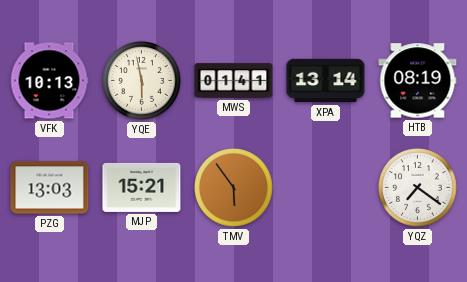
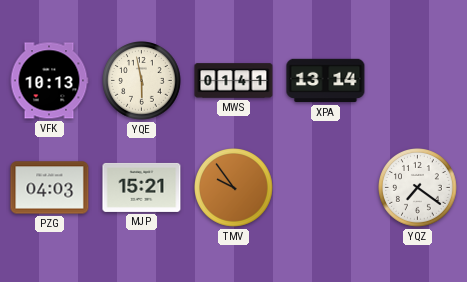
HTB: 08:19 -> none (418, 81)
PZG: 13:03 -> 04:03 (50, 188)
TMV: 5:54 -> 9:54 (234, 188)
